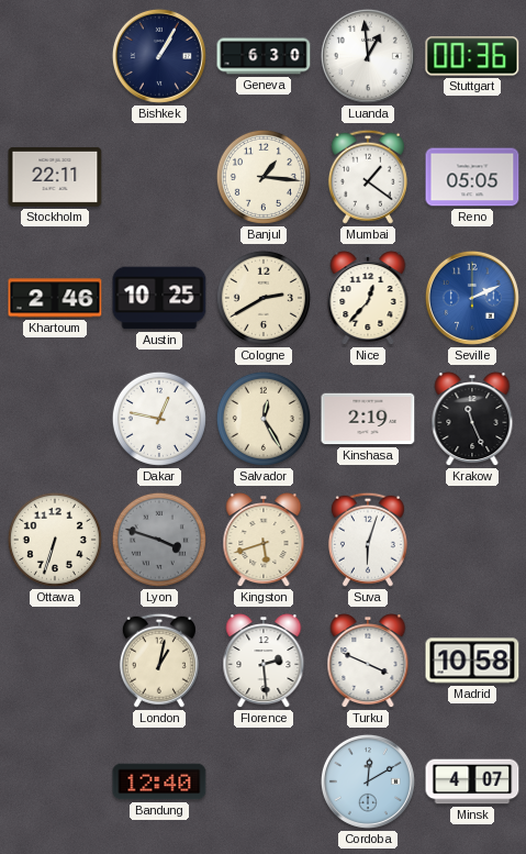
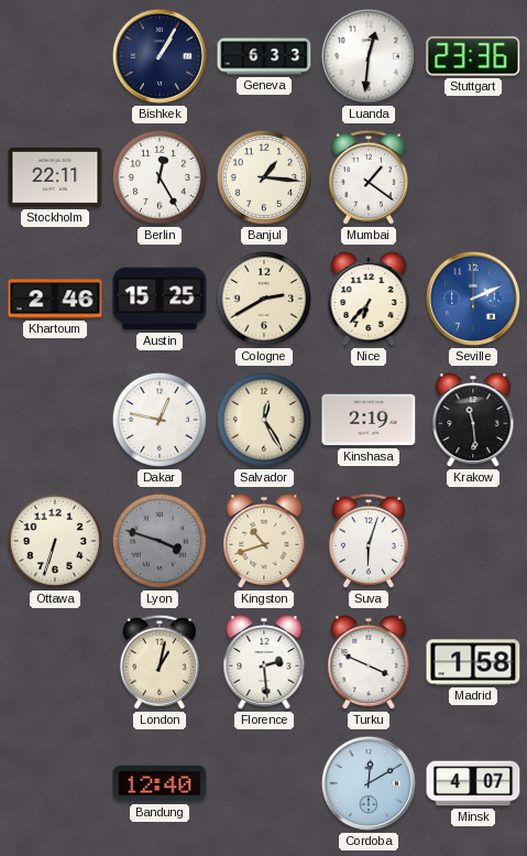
Geneva: 6:30 -> 6:33 (264, 56)
Luanda: 12:59 -> 12:31 (369, 56)
Stuttgart: 00:36 -> 23:36 (473, 56)
Berlin: none -> 12:25 (160, 177)
Reno: 05:05 -> none (472, 177)
Austin: 10:25 -> 15:25 (160, 299)
Nice: 12:37 -> 6:37 (369, 300)
Krakow: 11:26 -> 11:29 (473, 421)
Kingston: 5:42 -> 10:42 (264, 542)
Madrid: 10:58 -> 1:58 (473, 662)
